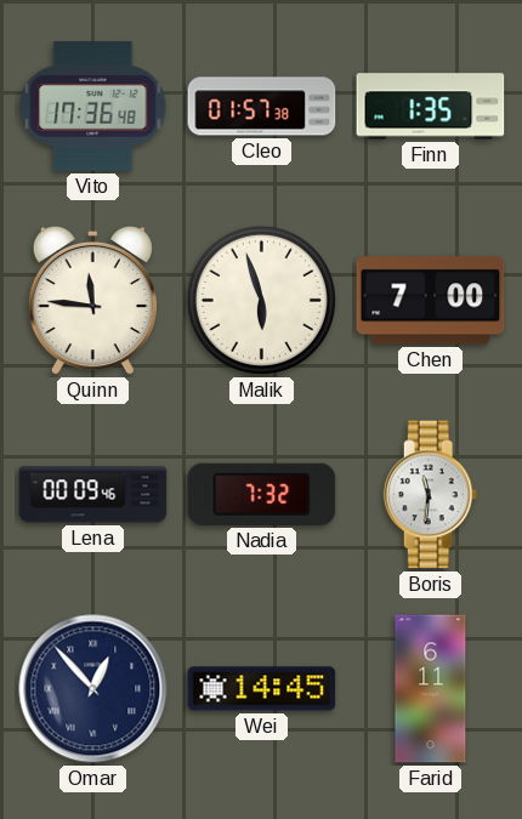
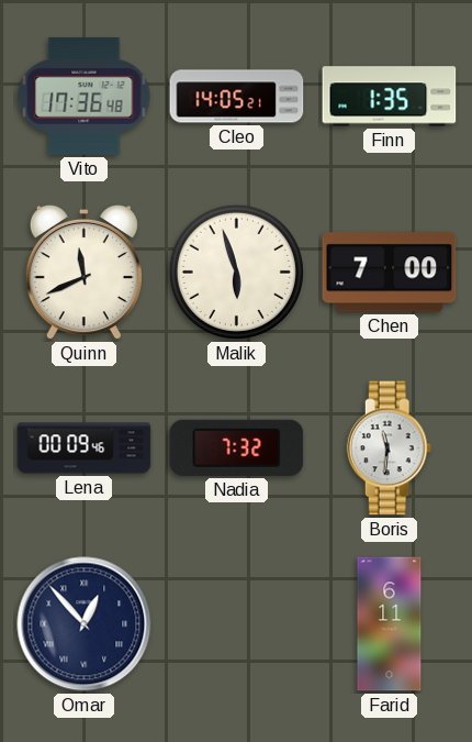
Cleo: 01:57 -> 14:05 (237, 97)
Quinn: 11:46 -> 11:41 (83, 273)
Wei: 14:45 -> none (262, 689)
